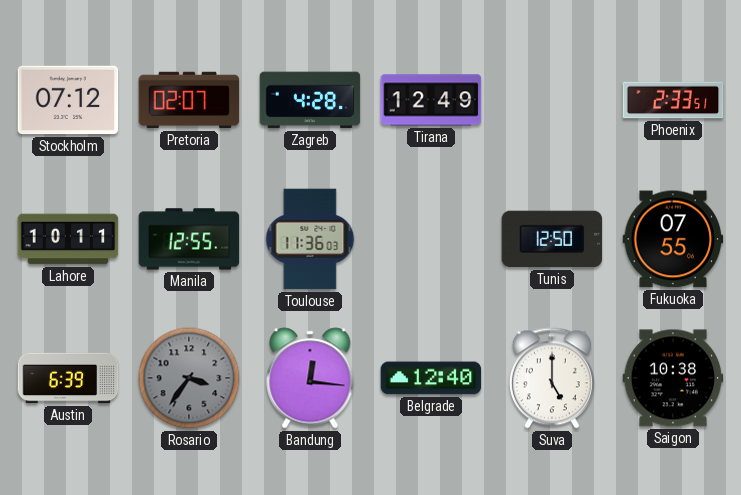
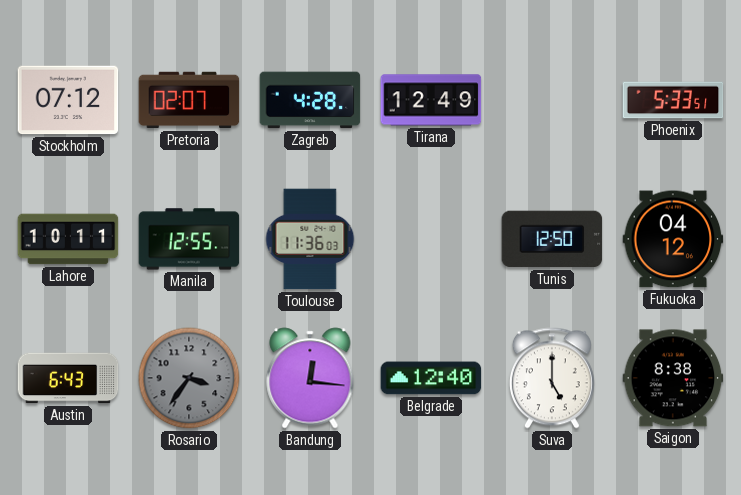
Phoenix: 2:33 -> 5:33 (673, 100)
Fukuoka: 07:55 -> 04:12 (673, 239)
Austin: 6:39 -> 6:43 (68, 378)
Saigon: 10:38 -> 8:38 (673, 378)
